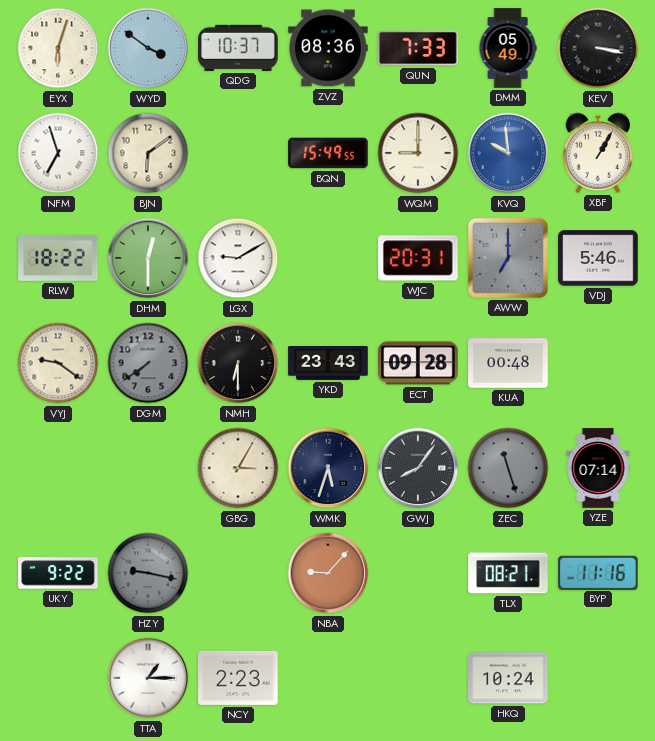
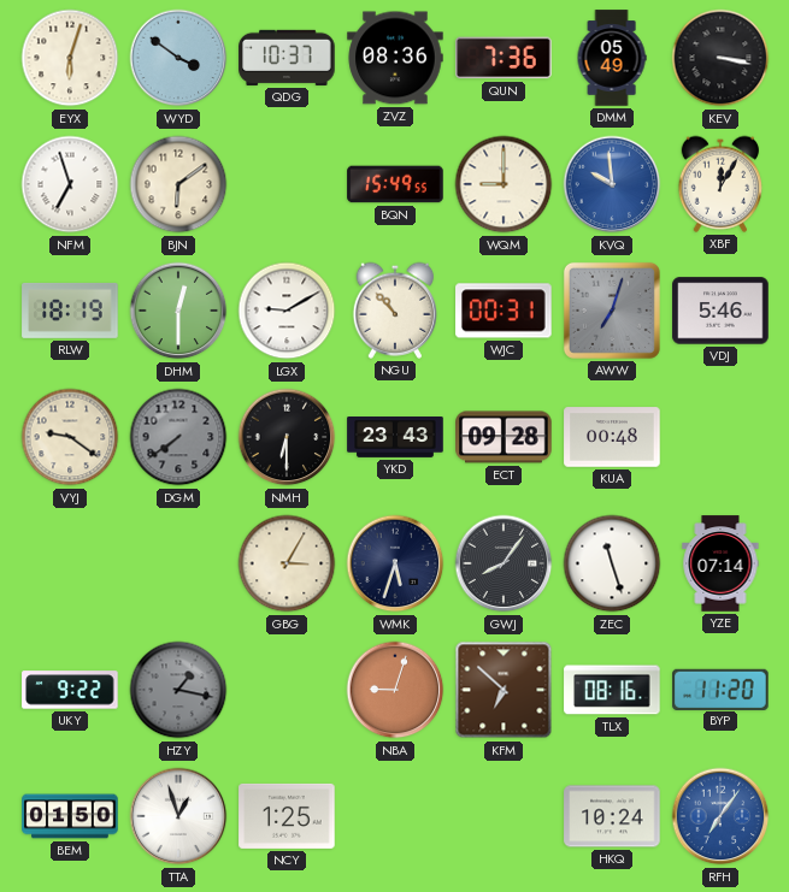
QUN: 7:33 -> 7:36 (504, 58)
XBF: 1:05 -> 12:05 (719, 184)
RLW: 18:22 -> 18:19 (70, 311)
NGU: none -> 10:53 (394, 311)
WJC: 20:31 -> 00:31 (504, 311)
AWW: 7:00 -> 7:03 (612, 311)
ZEC dial: grey -> white (612, 563)
HZY: 9:17 -> 1:17 (178, 690)
NBA: 9:07 -> 9:03 (395, 690)
KFM: none -> 6:52 (504, 690)
TLX: 08:21 -> 08:16 (612, 690)
BYP: 11:16 -> 11:20 (720, 689)
BEM: none -> 01:50 (70, 816)
TTA: 1:15 -> 12:57 (178, 816)
NCY: 2:23 -> 1:25 (287, 816)
RFH: none -> 7:06 (720, 816)
